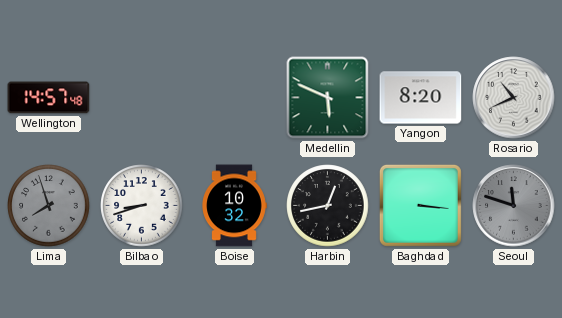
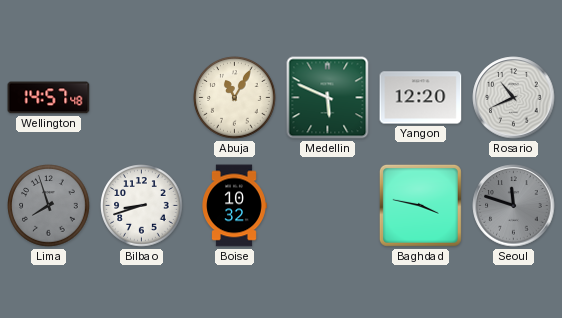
Abuja: none -> 11:05 (235, 98)
Yangon: 8:20 -> 12:20 (421, 98)
Harbin: 12:43 -> none (328, 206)
Baghdad: 3:16 -> 3:47 (420, 205)
